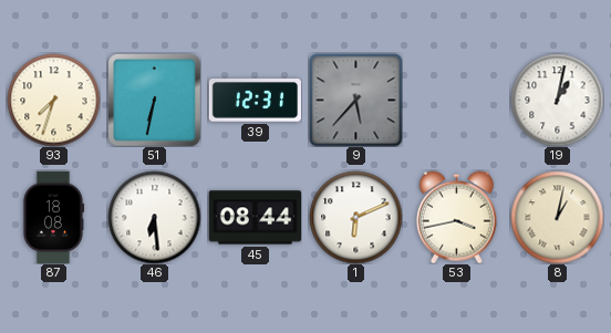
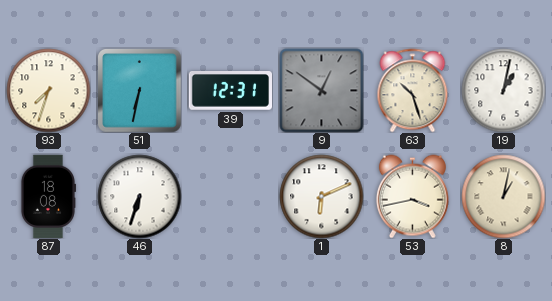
9: 5:37 -> 12:51 (321, 90)
63: none -> 10:27 (413, 90)
46: 6:29 -> 6:33 (139, 196)
45: 08:44 -> none (255, 218)
